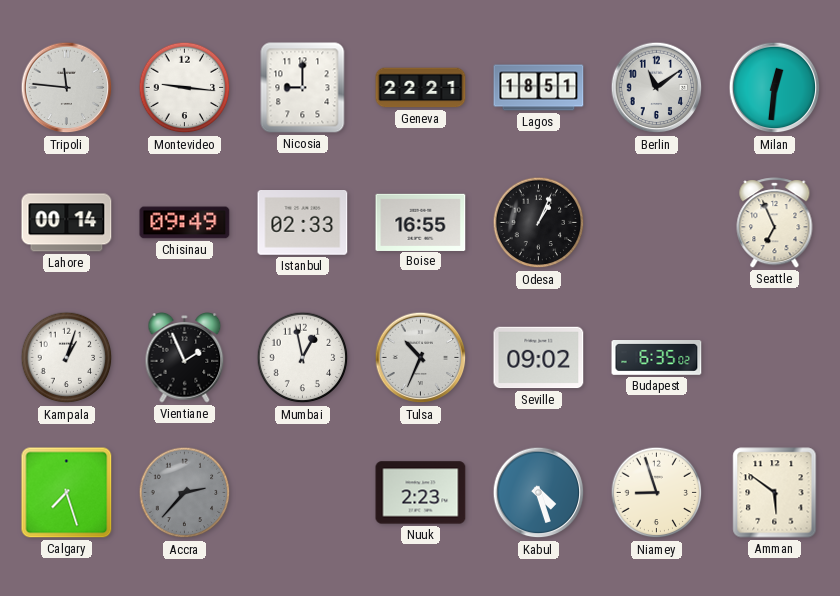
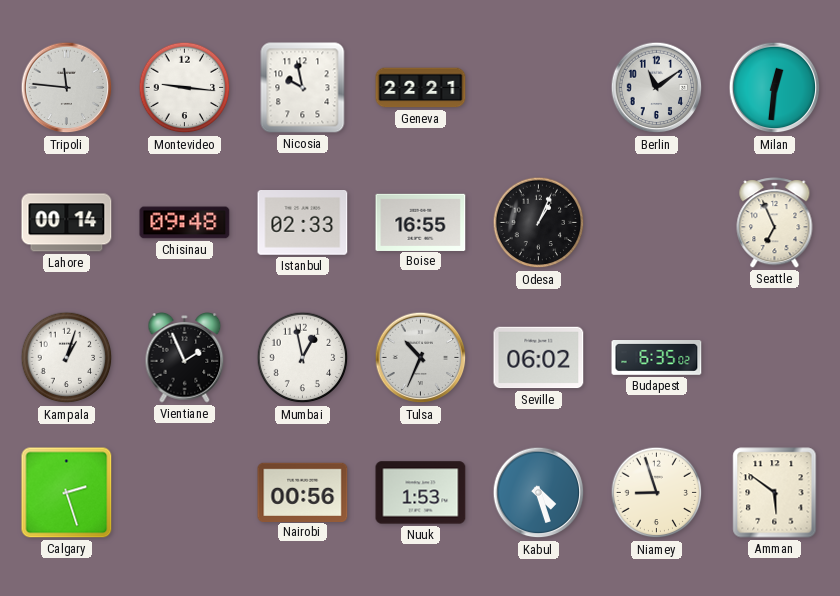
Nicosia: 9:00 -> 9:58 (303, 88)
Lagos: 18:51 -> none (539, 88)
Chisinau: 09:49 -> 09:48 (185, 223)
Seville: 09:02 -> 06:02 (539, 358)
Calgary: 7:27 -> 2:27 (67, 493)
Accra: 2:37 -> none (185, 493)
Nairobi: none -> 00:56 (303, 492)
Nuuk: 2:23 -> 1:53 (421, 493)
